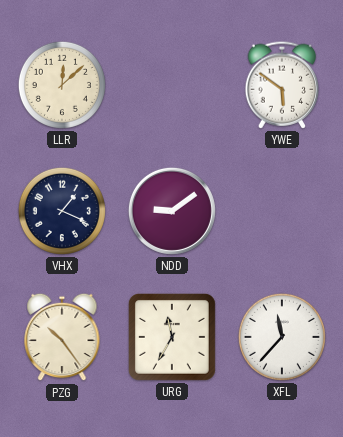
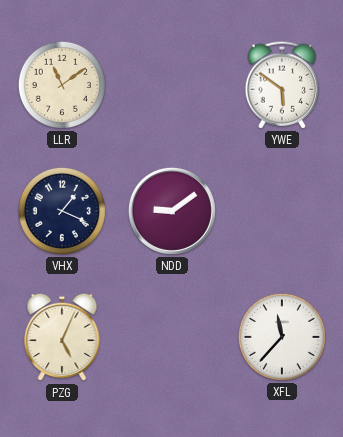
LLR: 12:08 -> 11:09 (62, 85)
PZG: 10:24 -> 5:04 (62, 337)
URG: 11:35 -> none (172, 337)
